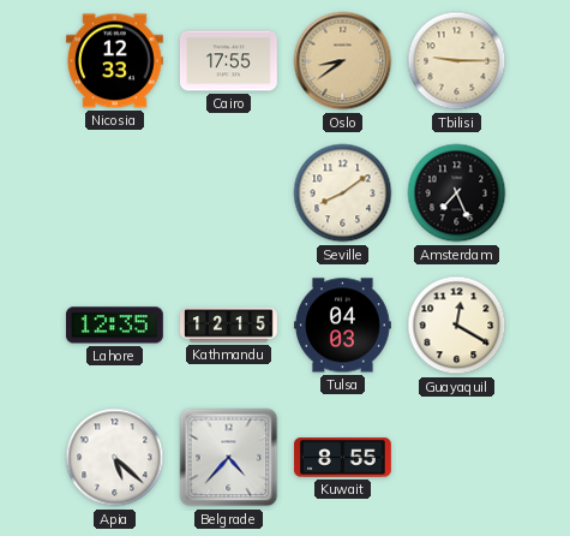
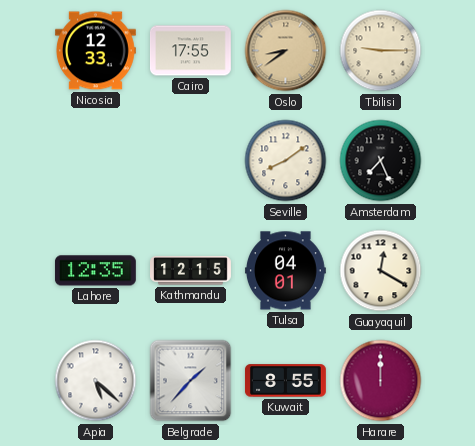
Tulsa: 04:03 -> 04:01 (286, 271)
Belgrade: 4:37 -> 1:37 (191, 381)
Harare: none -> 12:00 (381, 381)
